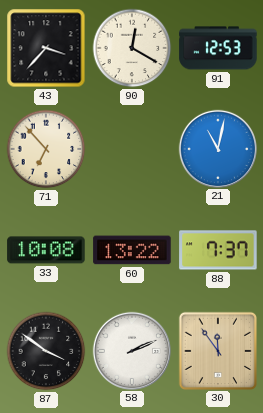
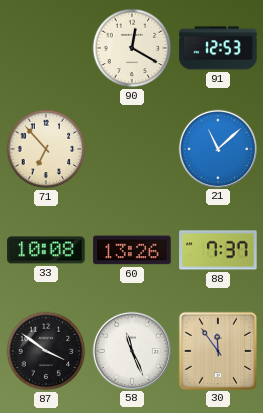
43: 3:37 -> none (46, 48)
21: 11:02 -> 11:08 (217, 148)
60: 13:22 -> 13:26 (132, 250)
58: 2:11 -> 11:26 (131, 350)
